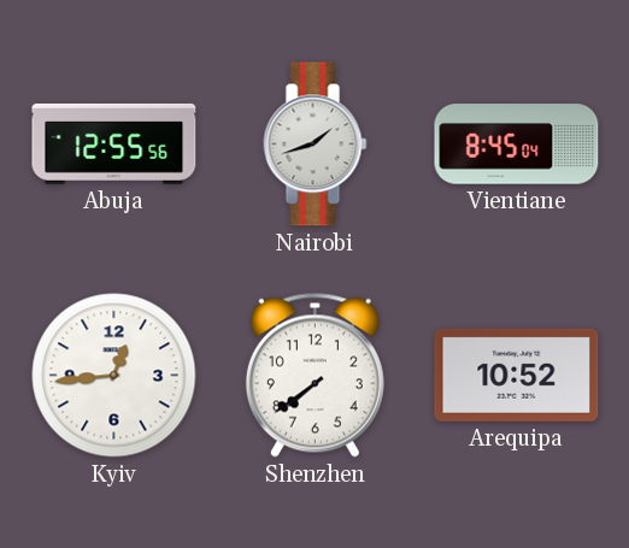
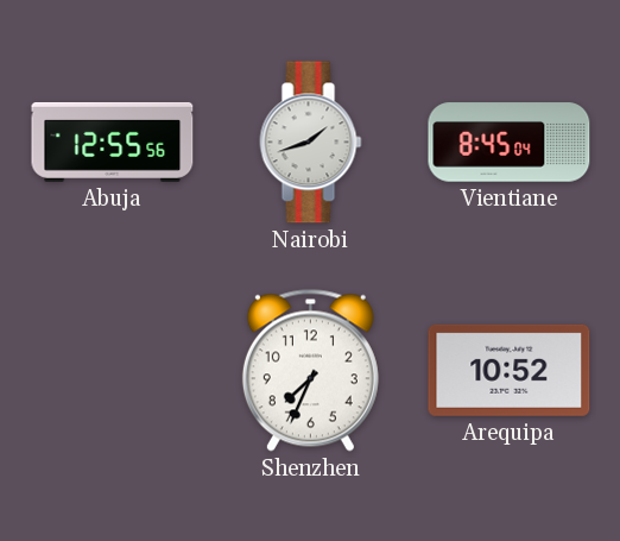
Kyiv: 12:44 -> none (114, 376)
Shenzhen: 7:39 -> 7:34 (310, 370)
